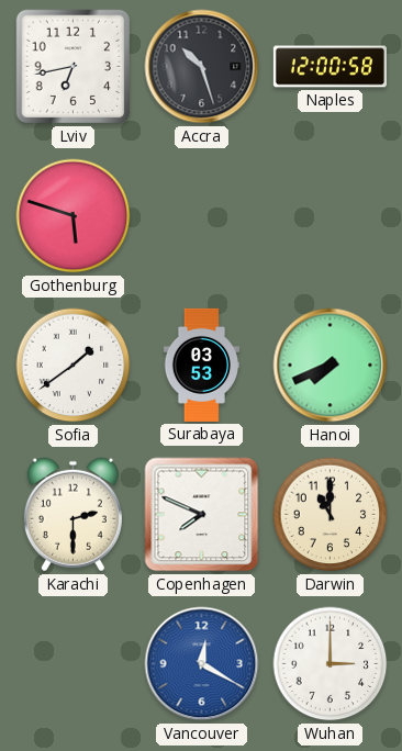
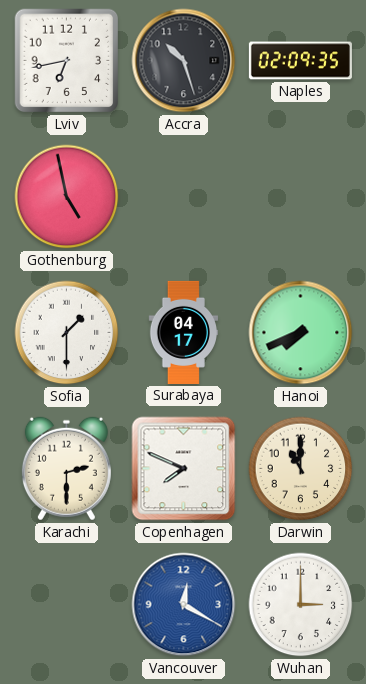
Naples: 12:00 -> 02:09 (300, 61)
Gothenburg: 5:48 -> 4:58 (67, 197)
Sofia: 1:39 -> 1:30 (67, 333)
Surabaya: 03:53 -> 04:17 (183, 332)
